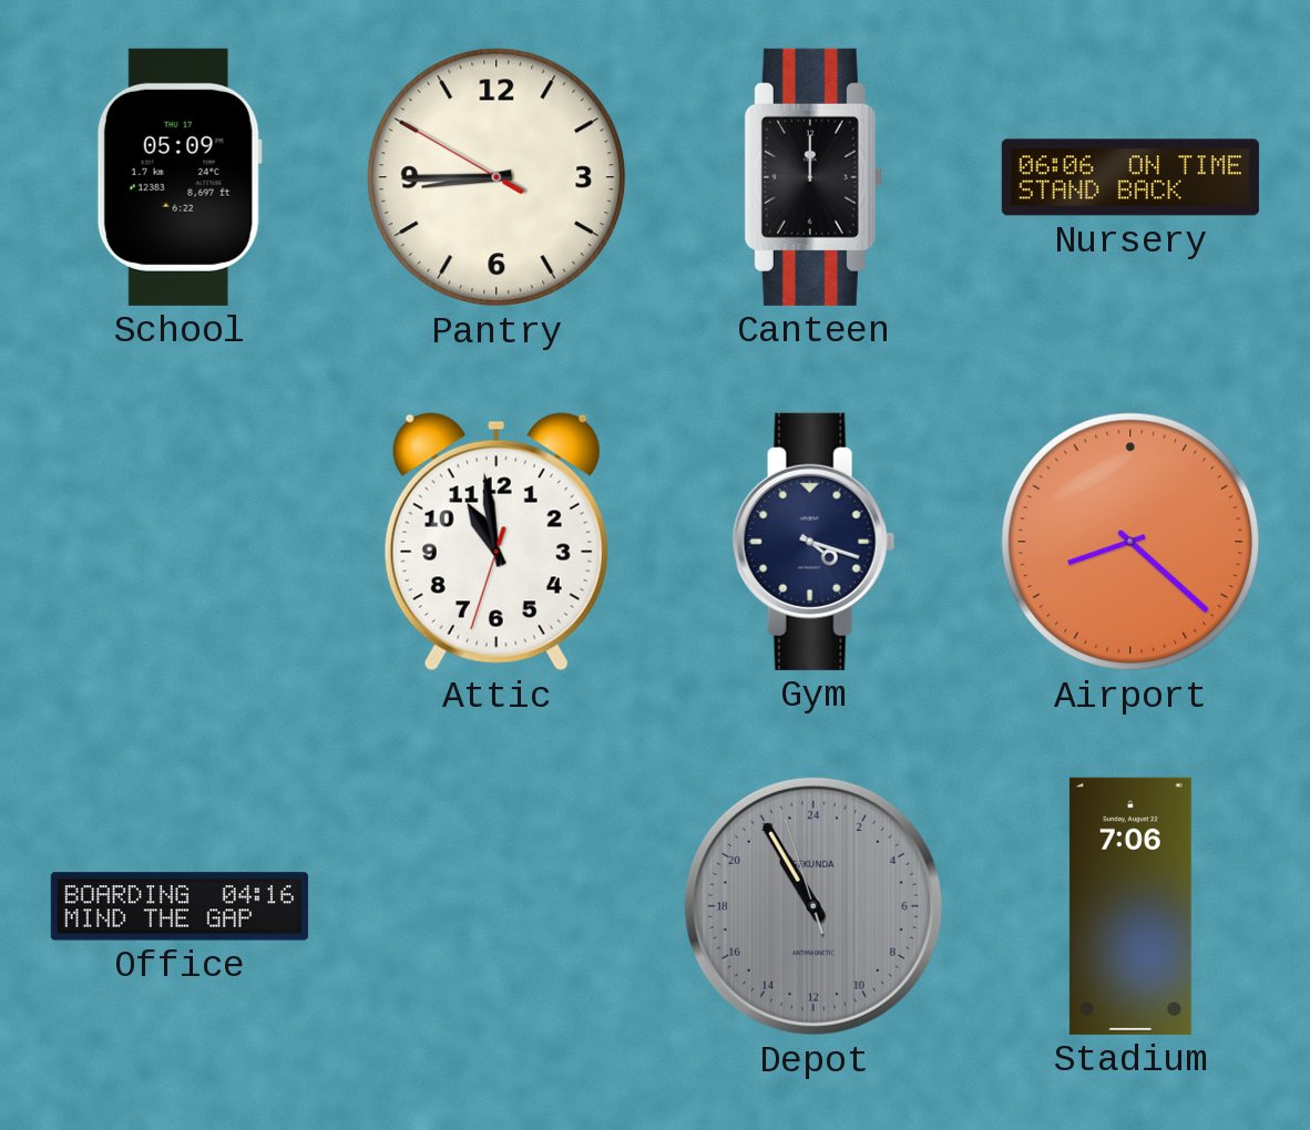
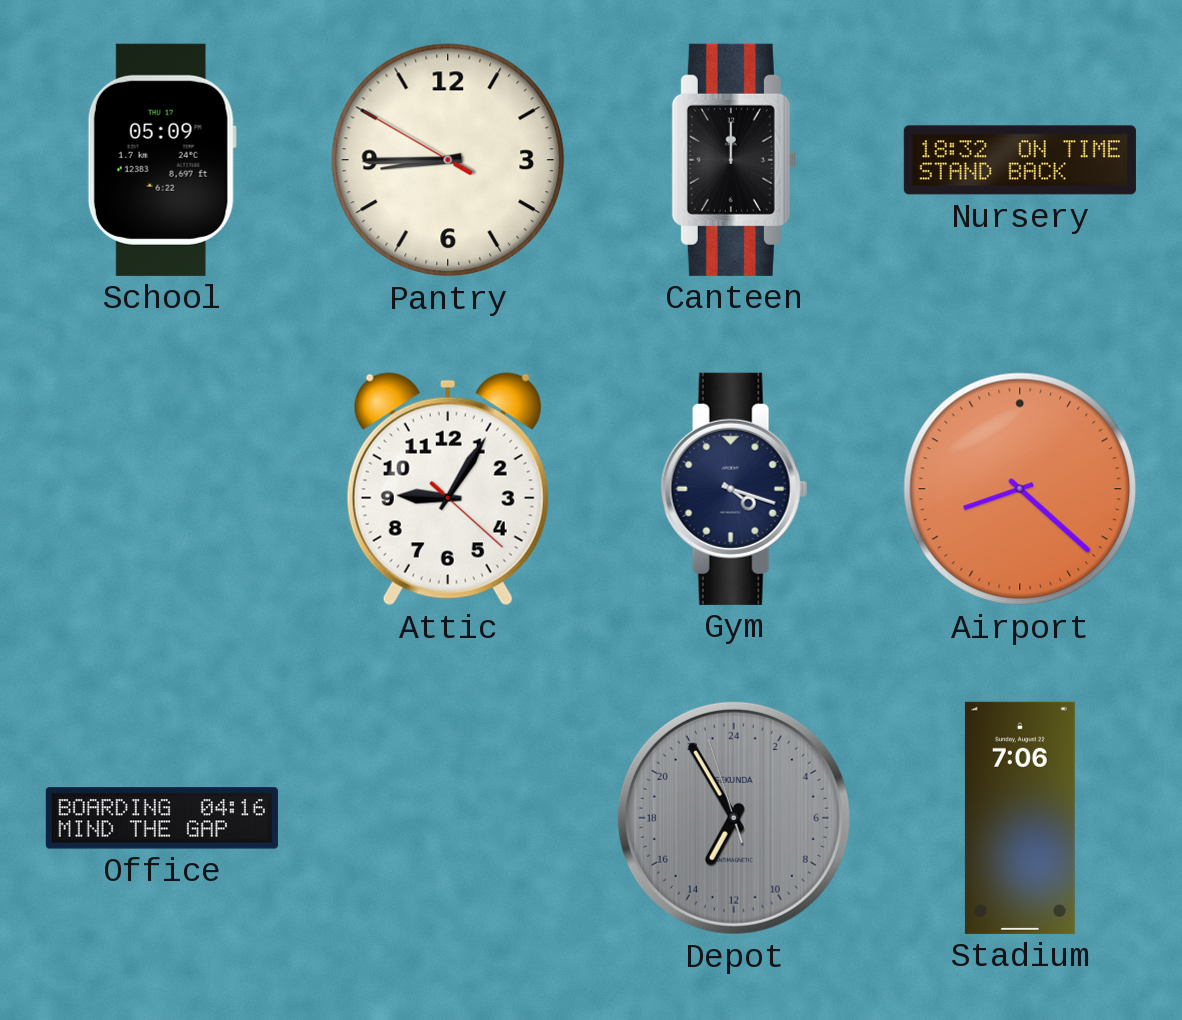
Nursery: 06:06 -> 18:32 (1020, 160)
Attic: 10:58 -> 9:05 (448, 489)
Depot: 21:54 -> 13:54 (734, 818)
